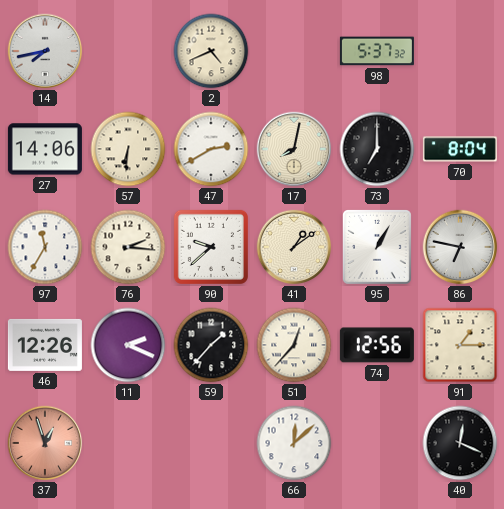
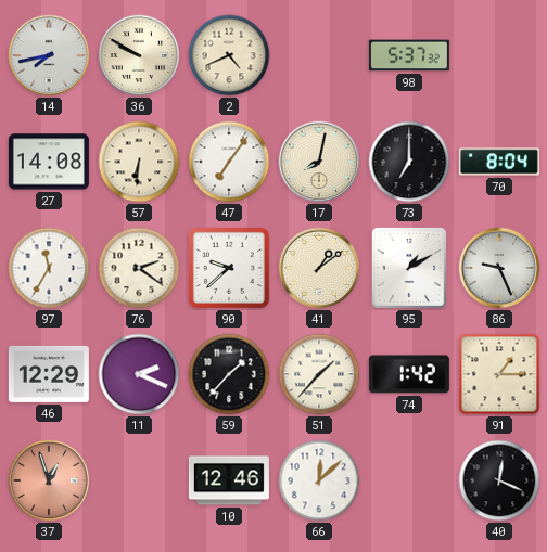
36: none -> 9:50 (139, 55)
27: 14:06 -> 14:08 (49, 162)
47: 2:40 -> 7:06 (229, 162)
76: 2:16 -> 2:21 (139, 268)
95: 1:05 -> 1:10 (410, 269)
86: 6:47 -> 9:26 (499, 268)
46: 12:26 -> 12:29 (49, 374)
51: 12:37 -> 1:37 (319, 374)
74: 12:56 -> 1:42 (409, 374)
10: none -> 12:46 (229, 480)
